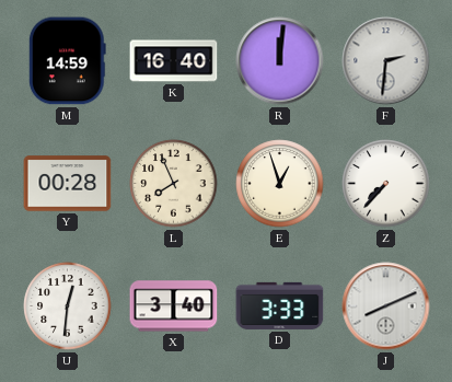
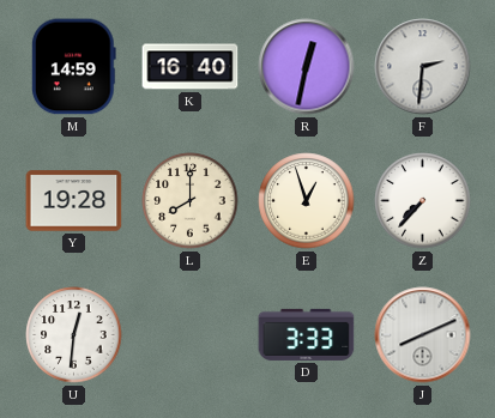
R: 12:01 -> 12:32 (307, 67)
Y: 00:28 -> 19:28 (74, 201)
L: 7:56 -> 8:00 (191, 201)
X: 3:40 -> none (174, 306)
